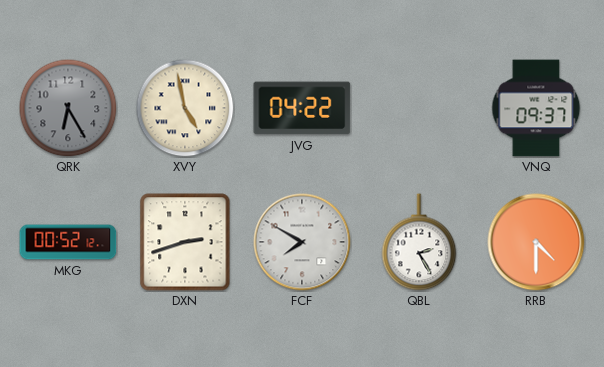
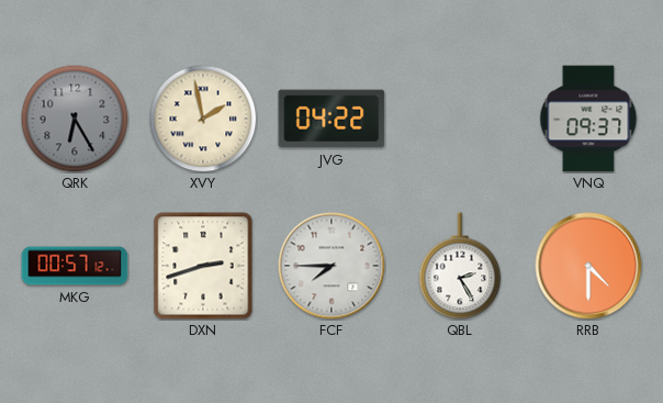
XVY: 4:58 -> 1:58 (203, 119)
MKG: 00:52 -> 00:57 (75, 266)
FCF: 7:50 -> 7:45 (332, 266)
